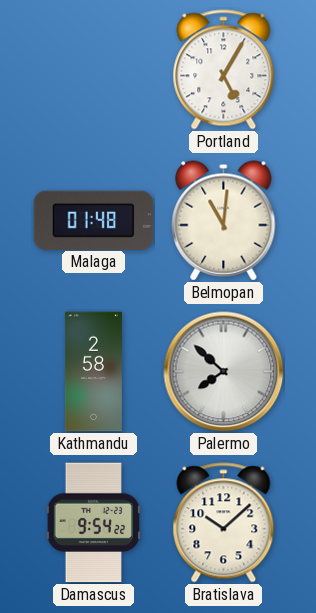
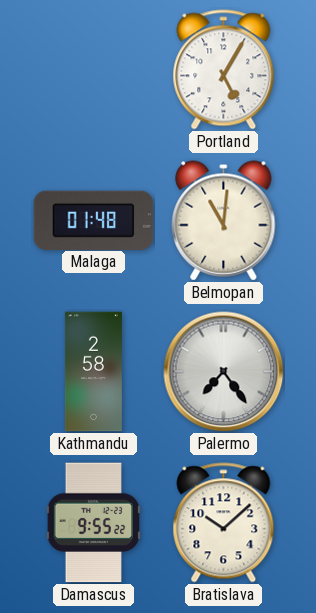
Palermo: 7:52 -> 7:24 (224, 372)
Damascus: 9:54 -> 9:55 (94, 523)
